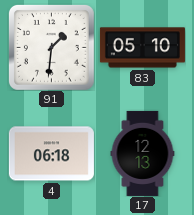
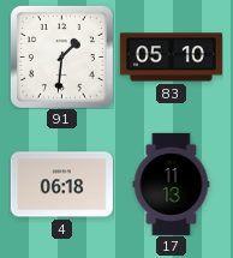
17: 12:13 -> 11:13 (172, 184)
